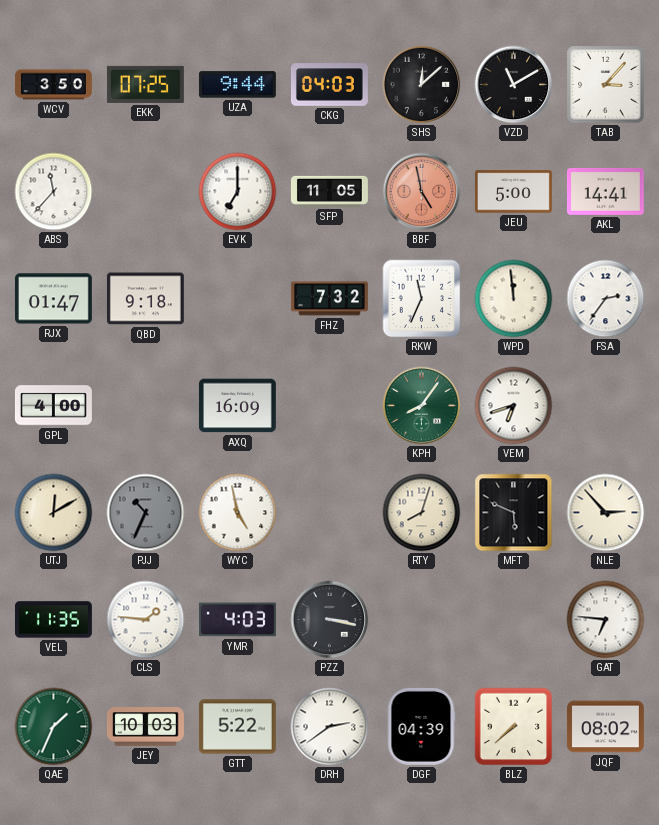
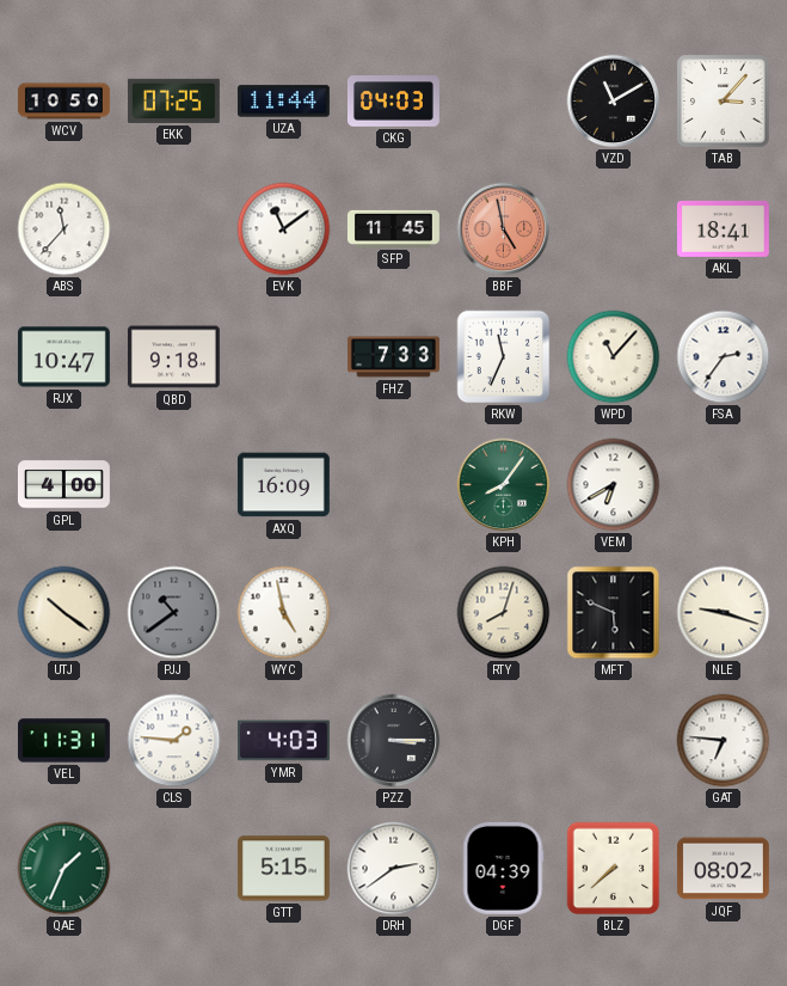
WCV: 3:50 -> 10:50 (63, 102)
UZA: 9:44 -> 11:44 (283, 102)
SHS: 12:08 -> none (422, 85)
EVK: 7:00 -> 11:09 (284, 229)
SFP: 11:05 -> 11:45 (393, 228)
JEU: 5:00 -> none (513, 192)
AKL: 14:41 -> 18:41 (723, 228)
RJX: 01:47 -> 10:47 (63, 357)
FHZ: 7:32 -> 7:33 (393, 357)
WPD: 11:59 -> 11:07 (614, 357)
VEM: 6:42 -> 6:40 (614, 485)
UTJ: 12:10 -> 10:21 (64, 613)
PJJ: 10:34 -> 10:39 (174, 613)
NLE: 2:53 -> 9:18 (724, 613)
VEL: 11:35 -> 11:31 (63, 741)
PZZ: 3:17 -> 3:15 (394, 741)
JEY: 10:03 -> none (145, 727)
GTT: 5:22 -> 5:15 (283, 869)
